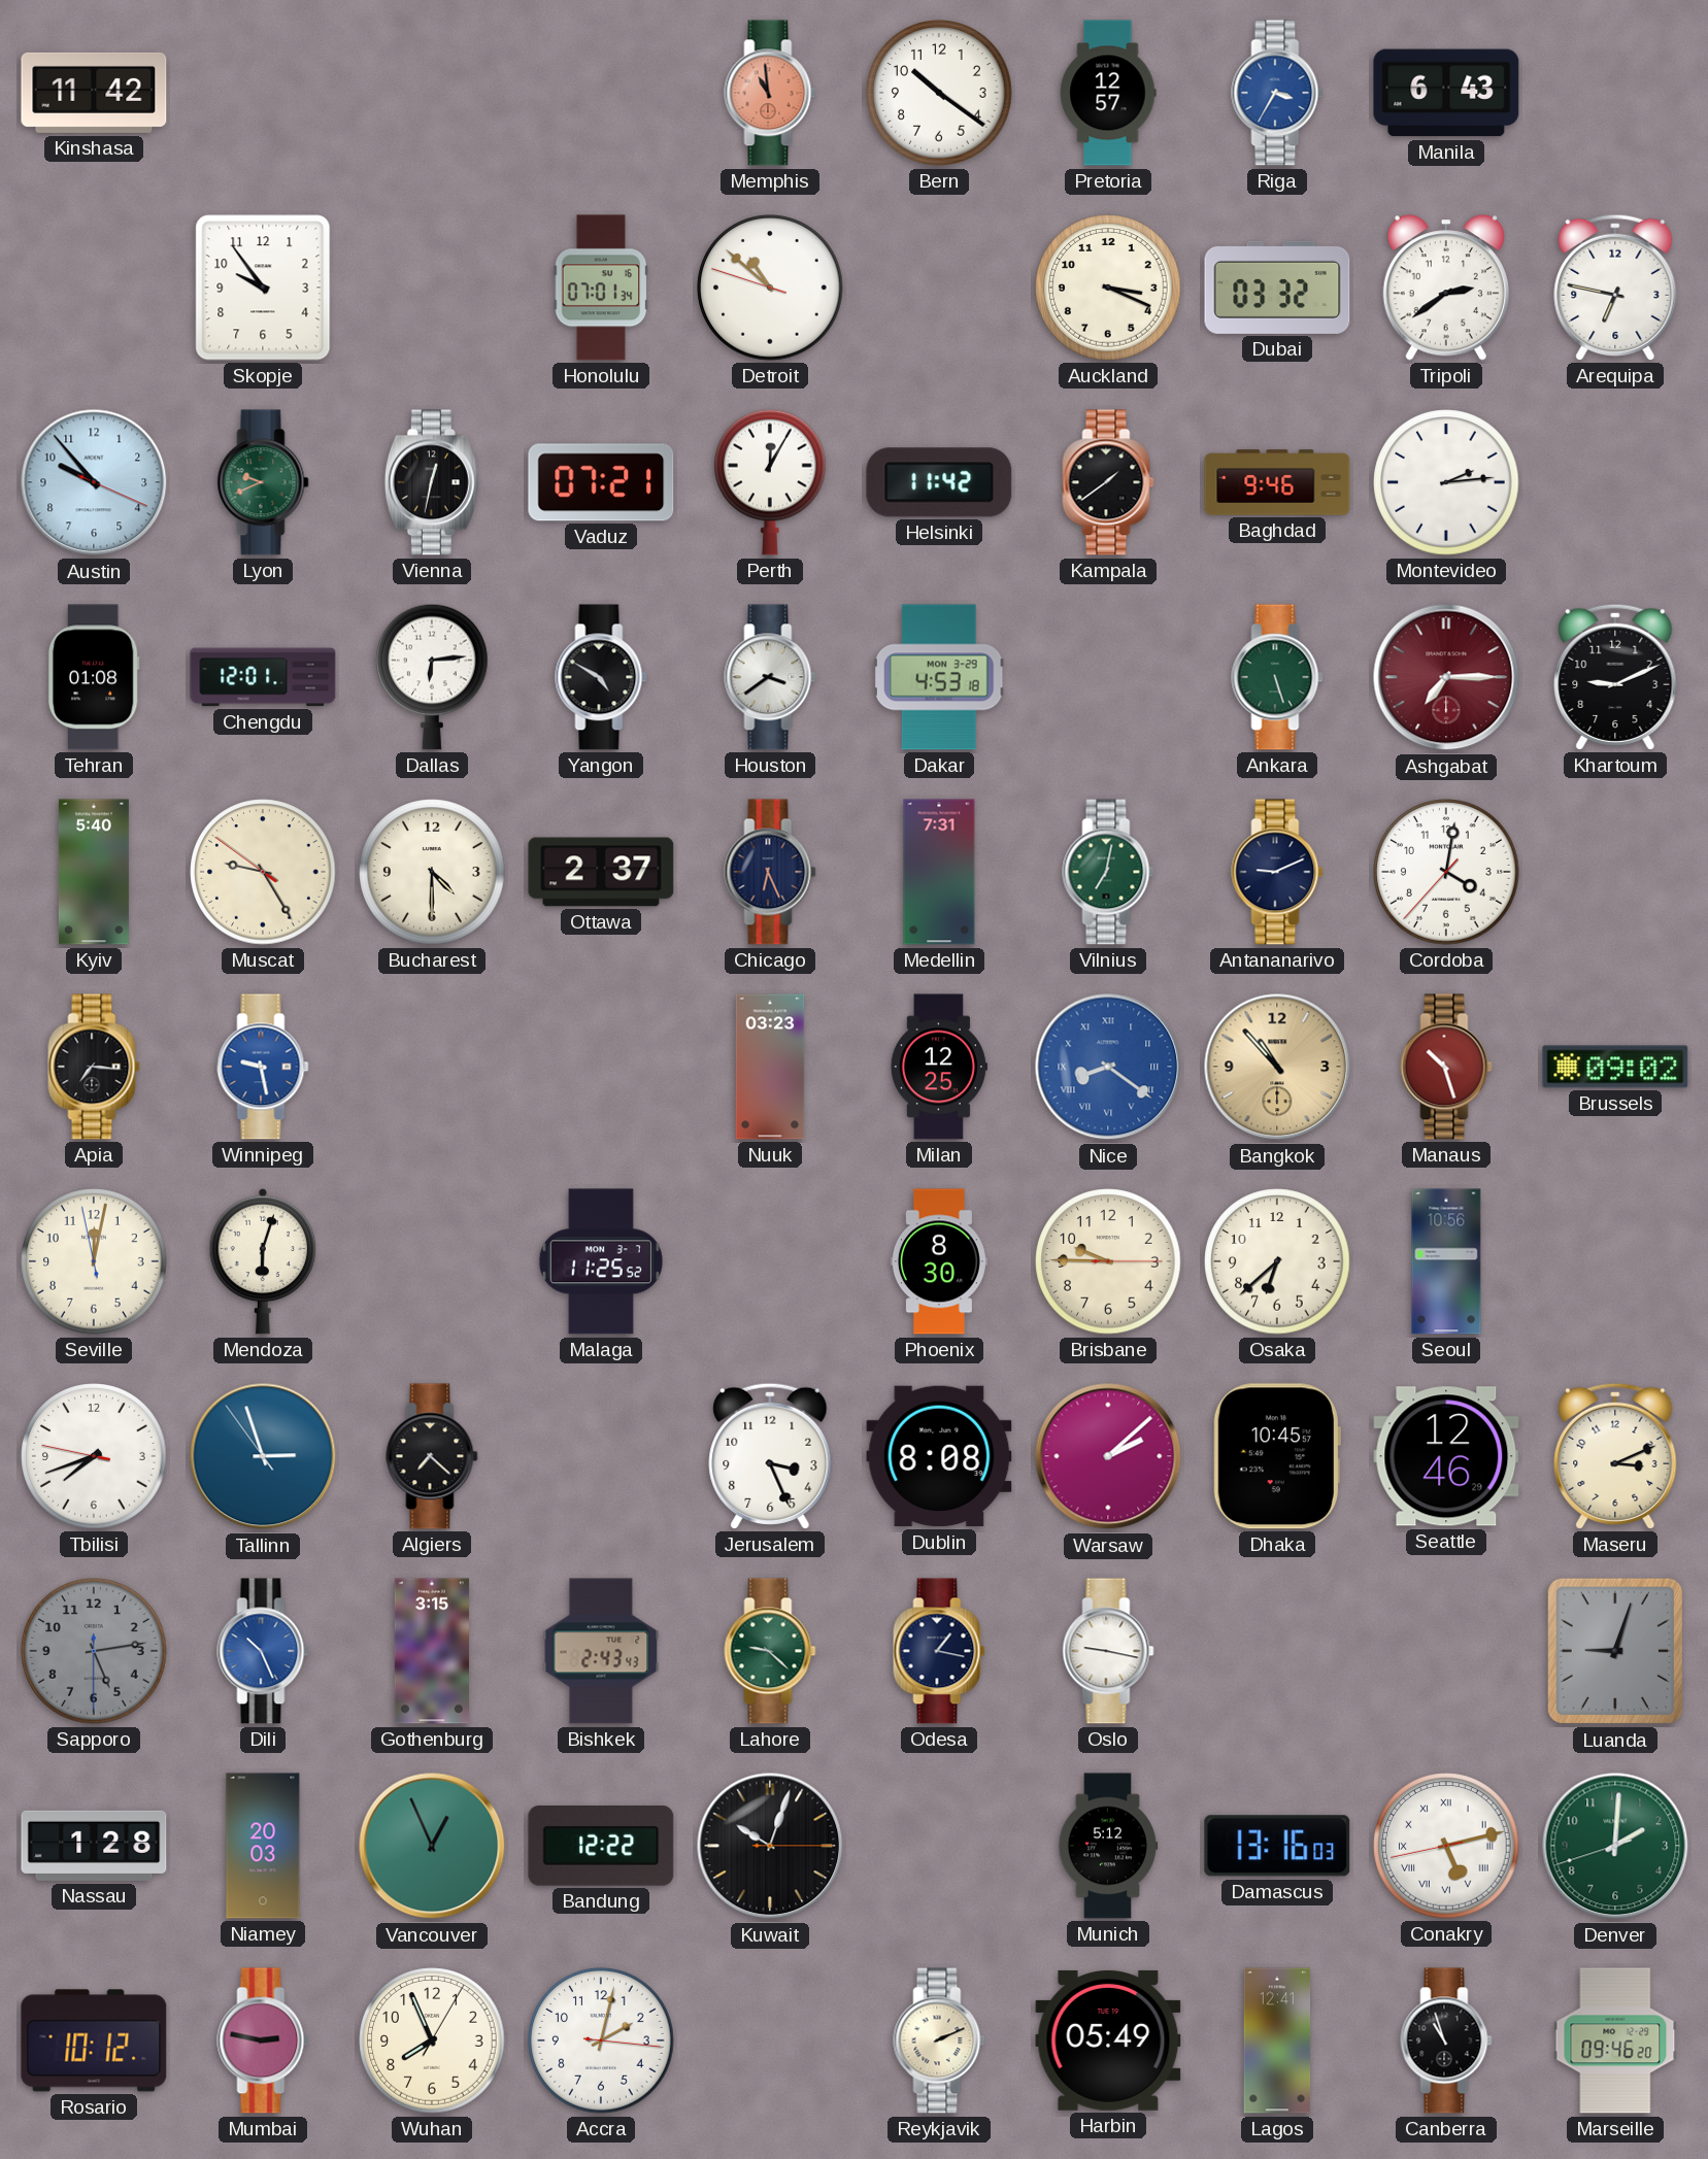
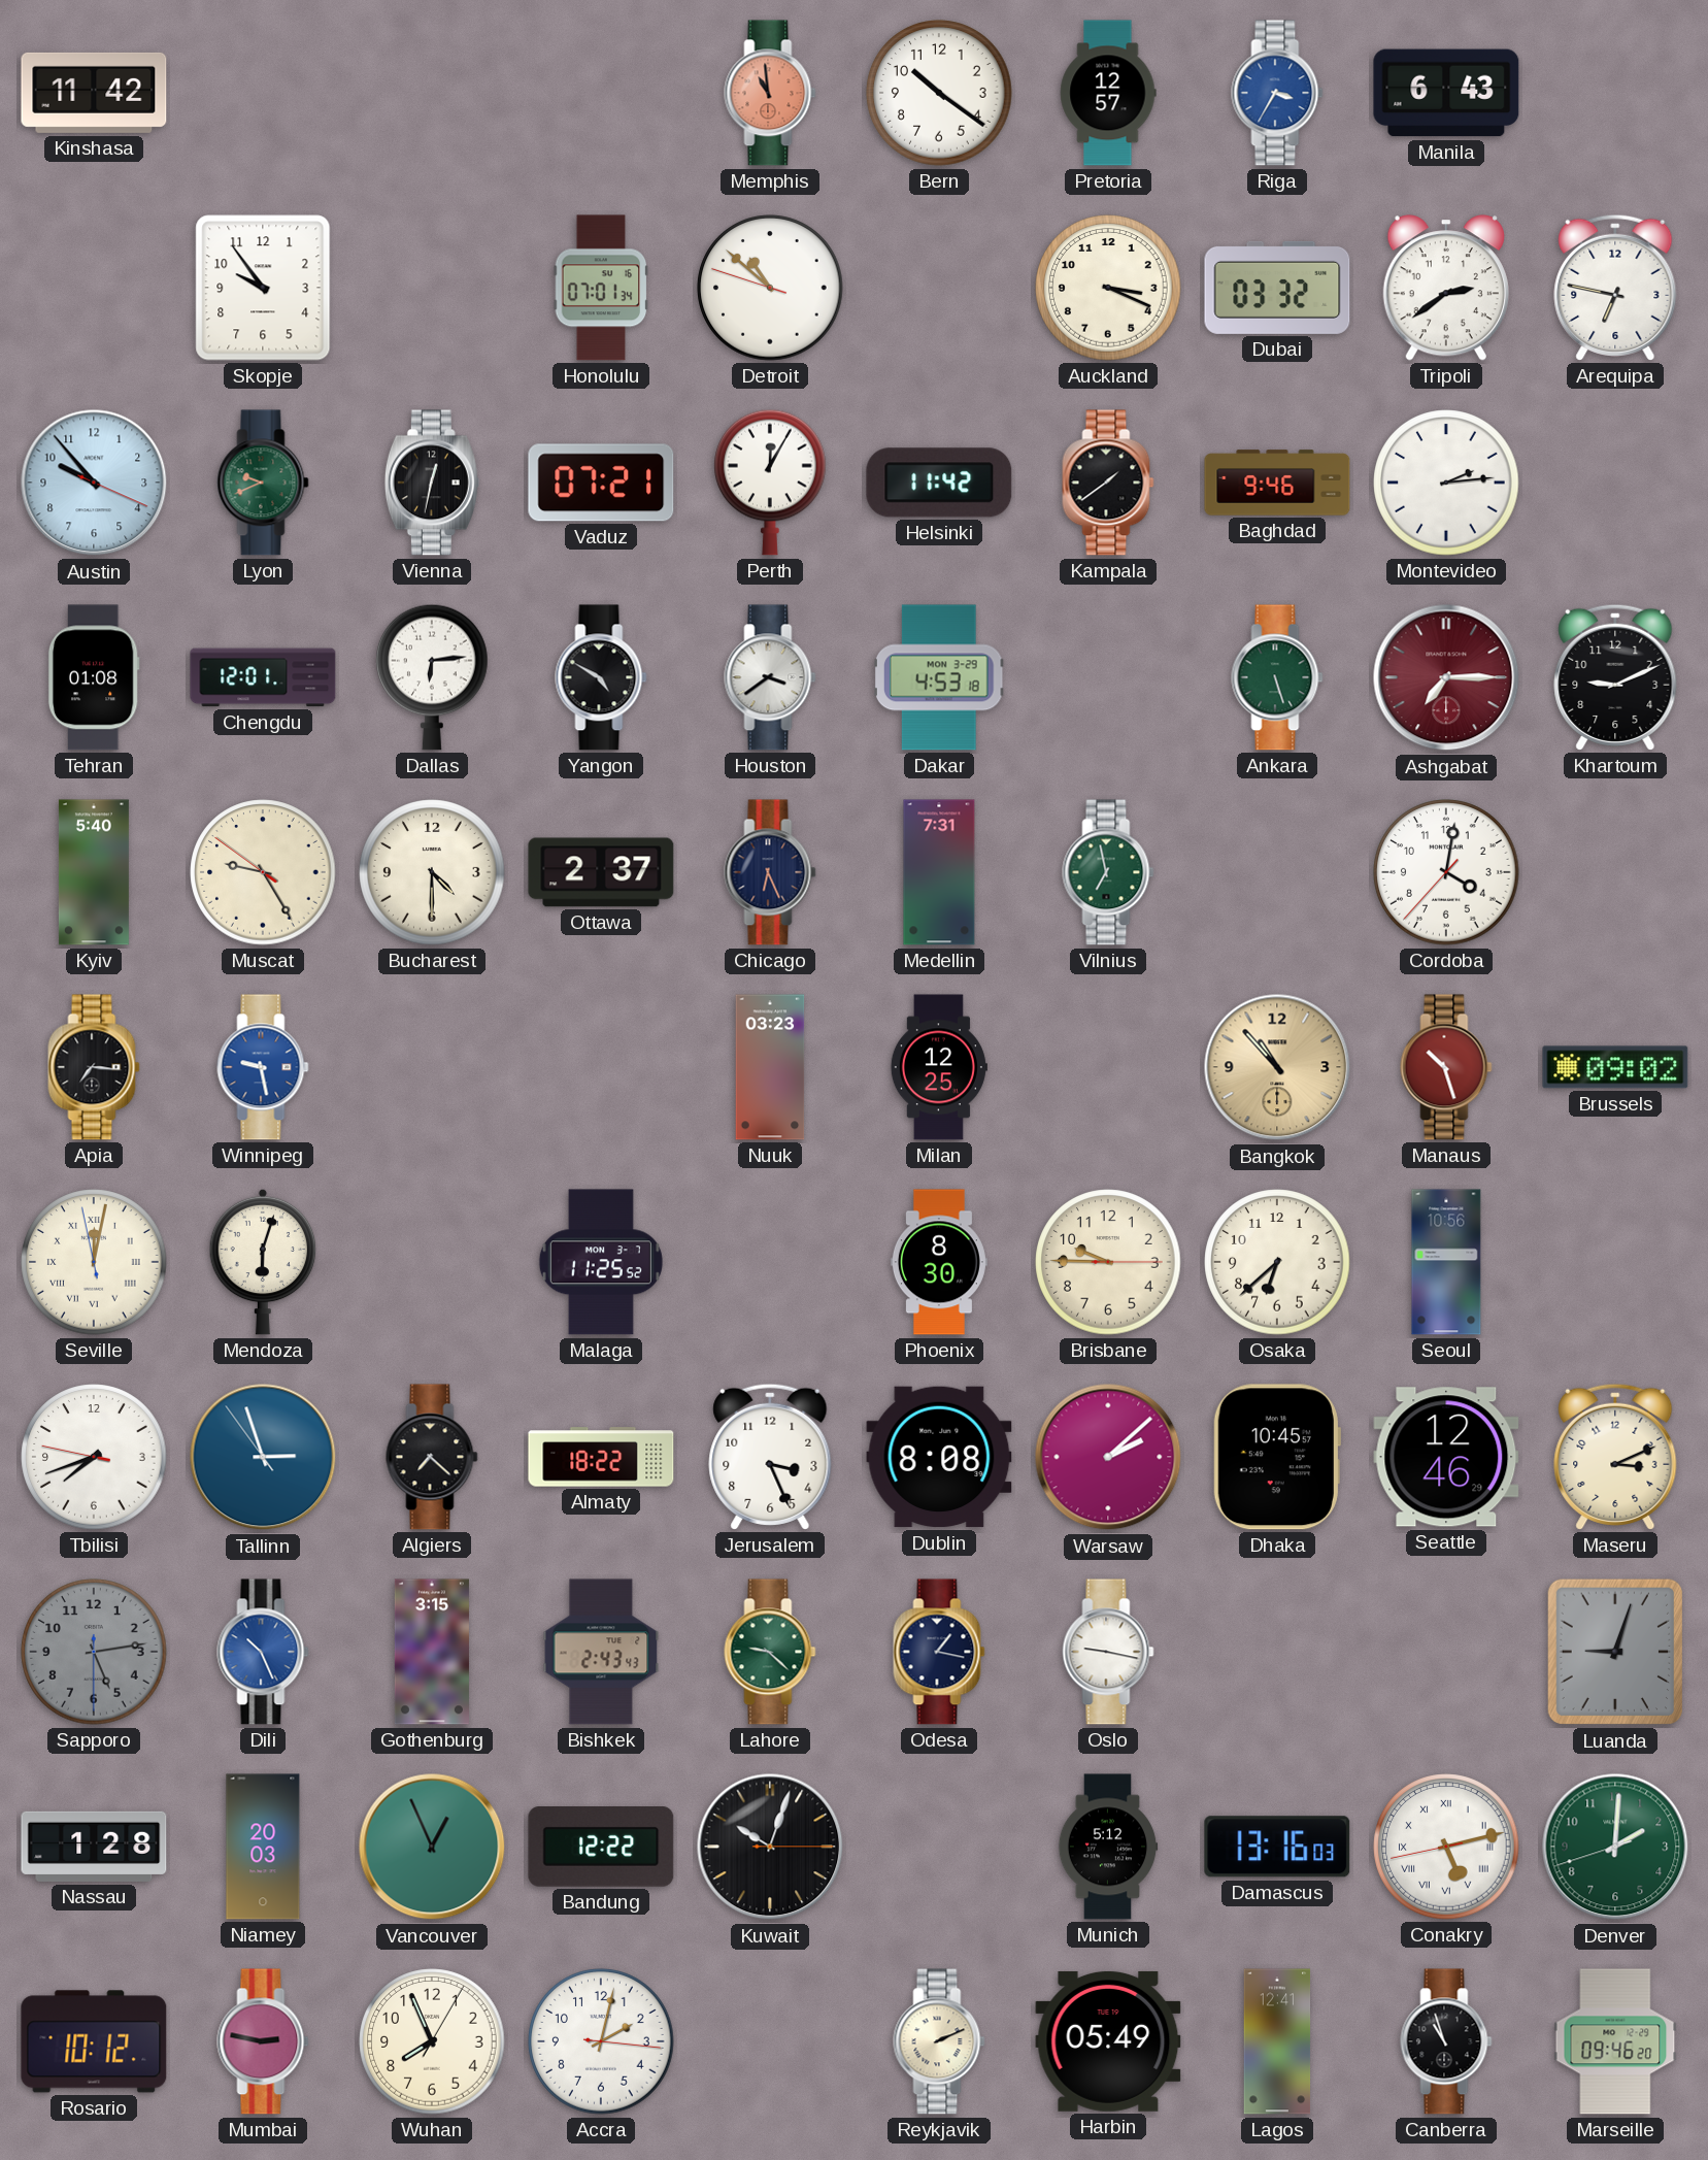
Vilnius: 7:02 -> 6:58 (1108, 872)
Antananarivo: 9:11 -> none (1277, 872)
Nice: 8:21 -> none (1108, 1067)
Seville numerals: Arabic -> Roman (94, 1262)
Almaty: none -> 18:22 (601, 1457)
